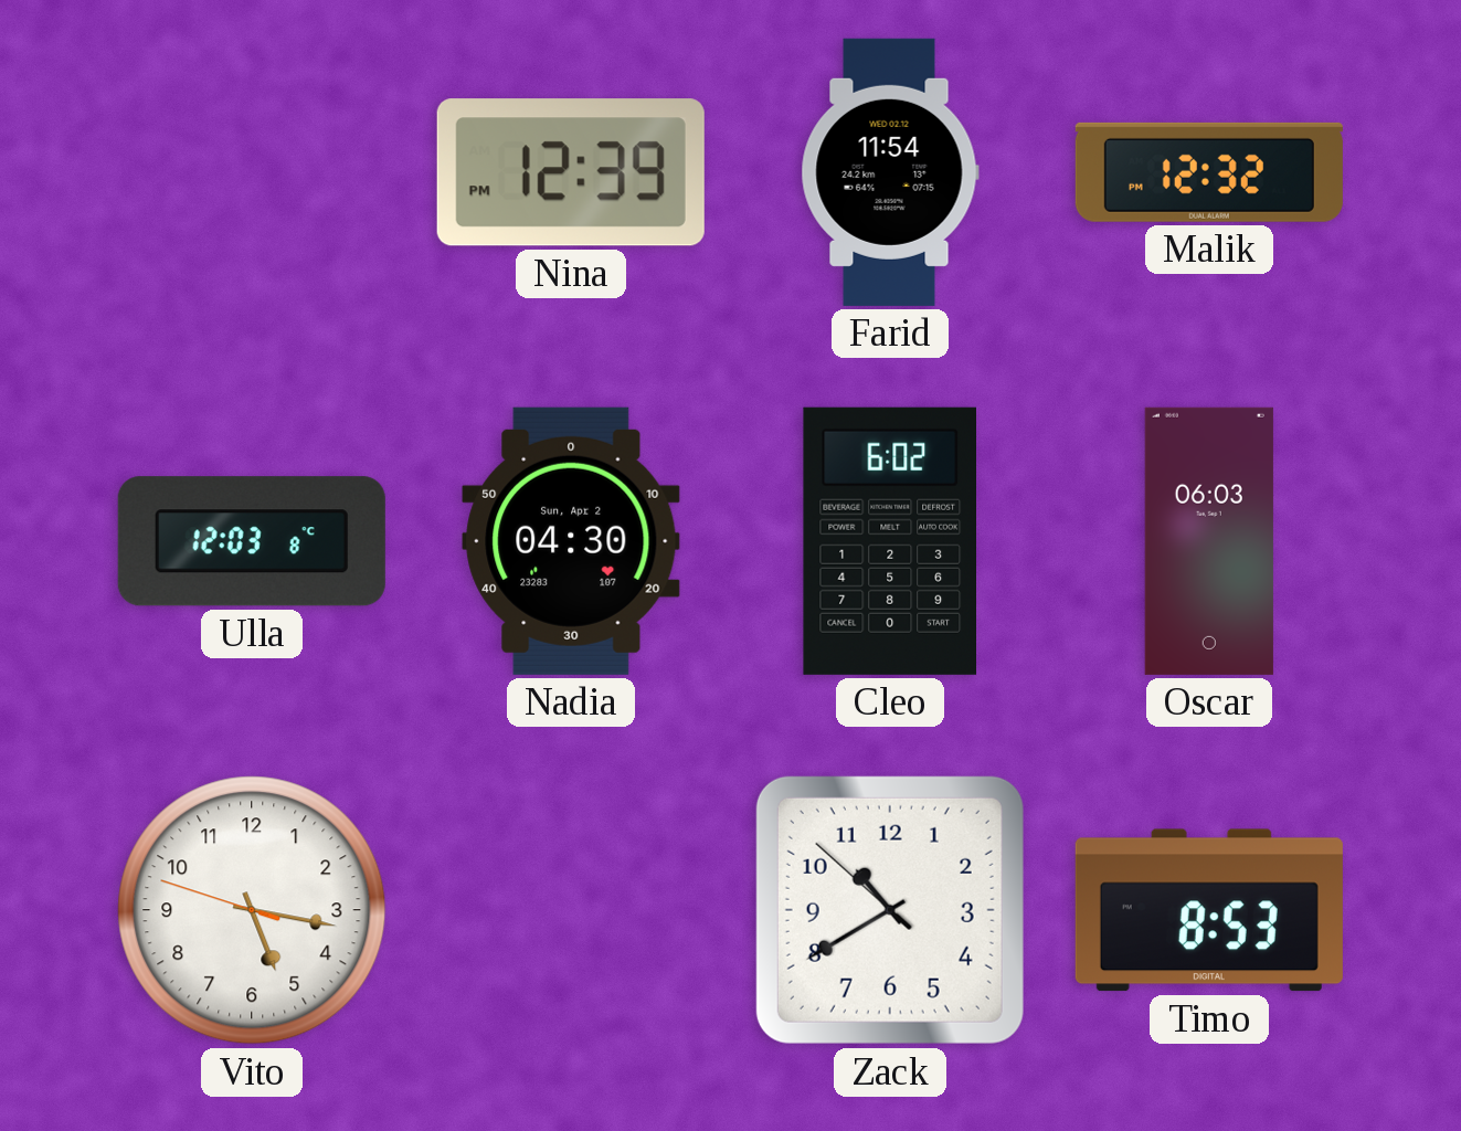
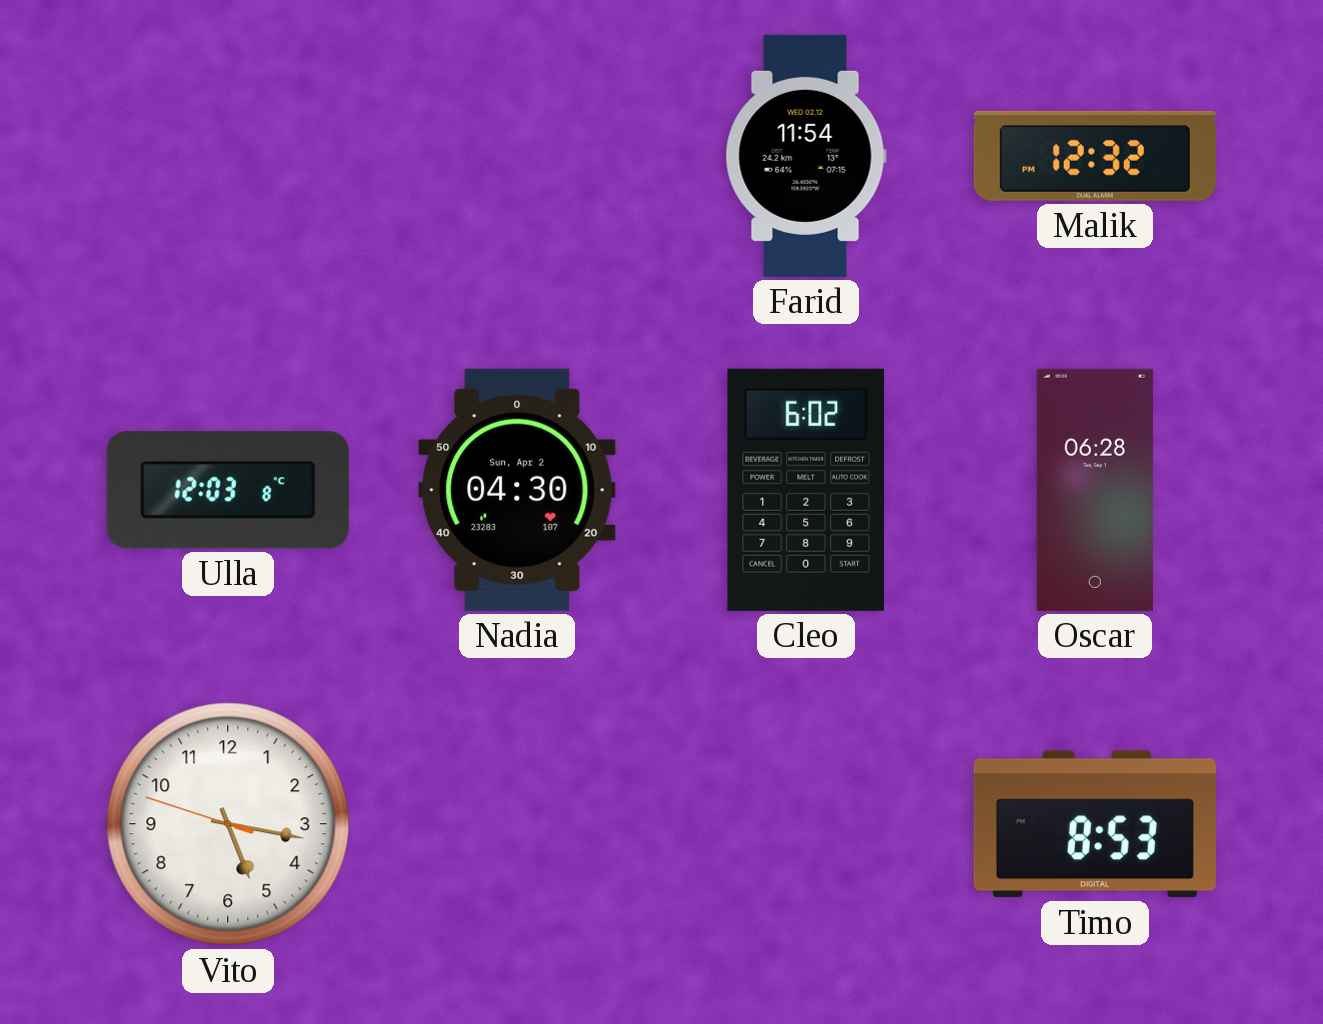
Nina: 12:39 -> none (571, 172)
Oscar: 06:03 -> 06:28 (1095, 490)
Zack: 10:39 -> none (890, 910)
